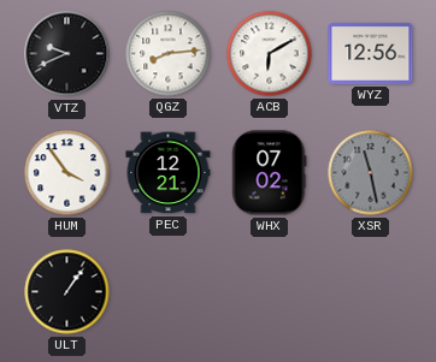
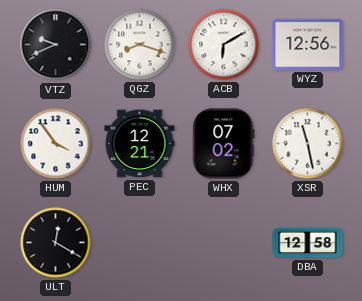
QGZ: 8:14 -> 8:18 (140, 45)
XSR dial: grey -> white (308, 144)
ULT: 1:06 -> 12:20 (56, 243)
DBA: none -> 12:58 (308, 243)
